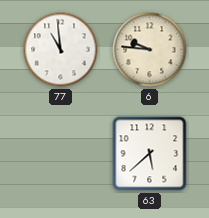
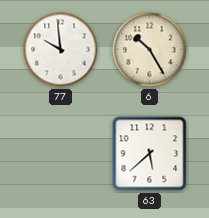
77: 10:59 -> 9:59 (61, 50)
6: 9:46 -> 10:25 (150, 50)
